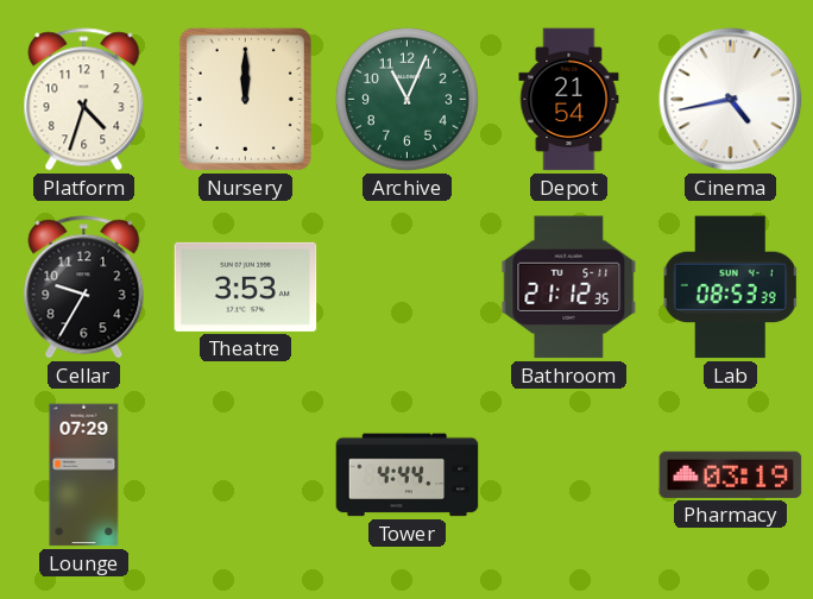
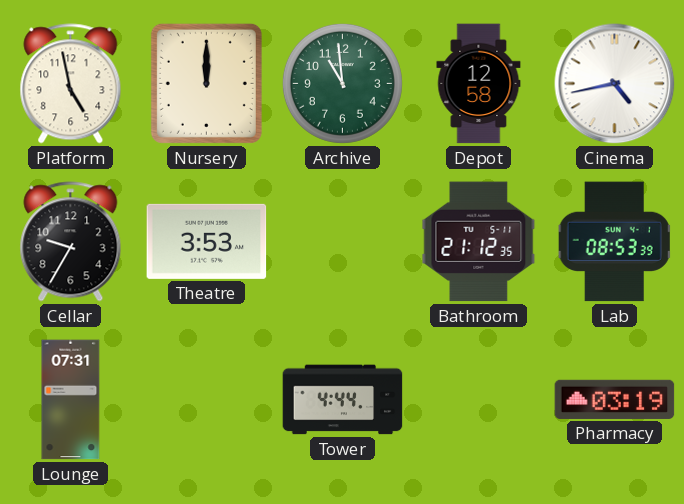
Platform: 4:33 -> 4:58 (71, 84)
Archive: 11:04 -> 10:59 (342, 83)
Depot: 21:54 -> 12:58 (479, 84)
Lounge: 07:29 -> 07:31 (71, 400)
